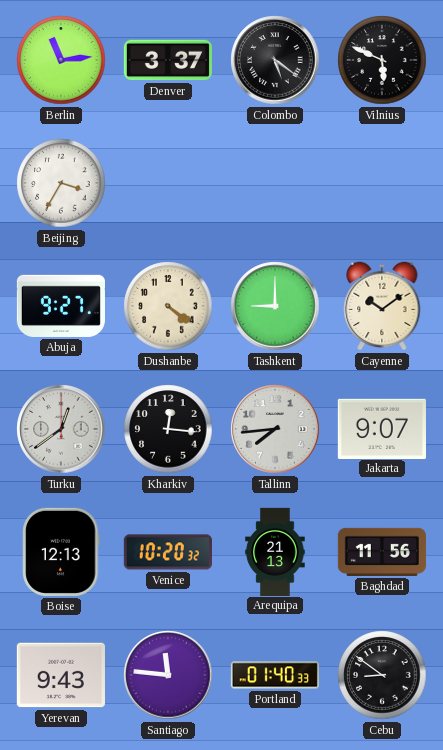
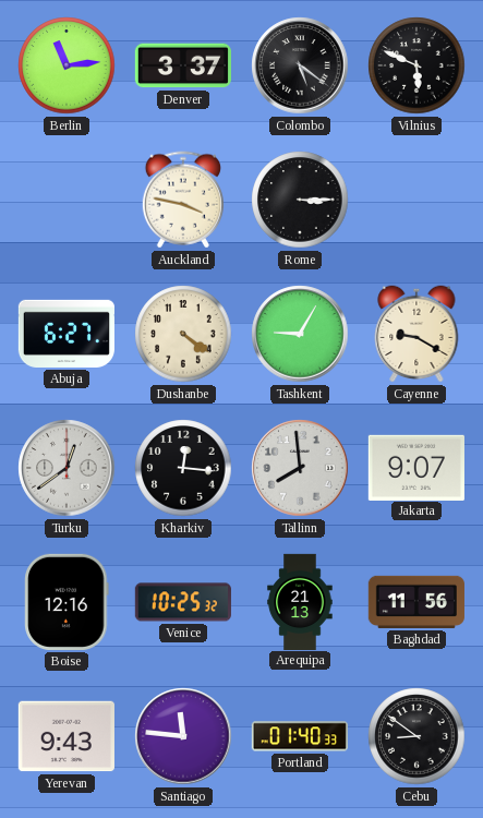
Beijing: 3:35 -> none (61, 183)
Auckland: none -> 3:47 (183, 200)
Rome: none -> 3:15 (300, 200)
Abuja: 9:27 -> 6:27 (65, 334)
Tashkent: 9:00 -> 9:05 (300, 334)
Cayenne: 10:09 -> 9:20 (416, 334)
Tallinn: 7:44 -> 7:59 (300, 468)
Boise: 12:13 -> 12:16 (67, 602)
Venice: 10:20 -> 10:25 (183, 602)
